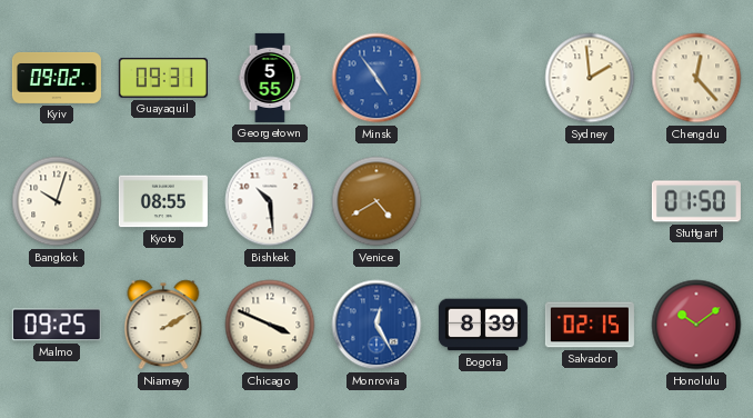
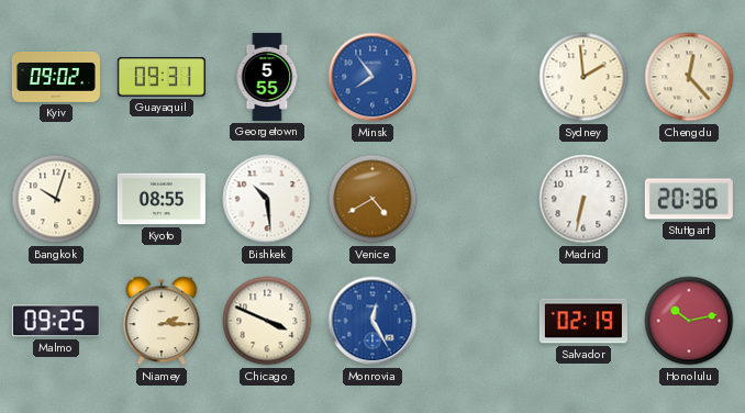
Minsk: 4:54 -> 7:54 (372, 77)
Madrid: none -> 6:32 (583, 199)
Stuttgart: 01:50 -> 20:36 (689, 199)
Niamey: 2:10 -> 2:15 (162, 321)
Bogota: 8:39 -> none (483, 325)
Salvador: 02:15 -> 02:19 (583, 321)
Honolulu: 10:09 -> 10:13 (689, 321)
